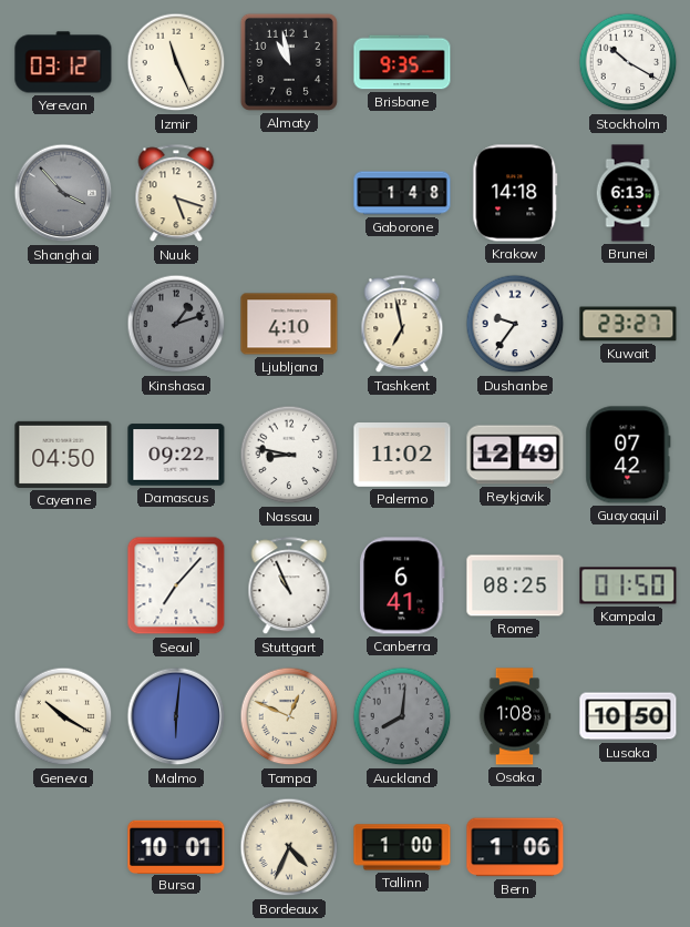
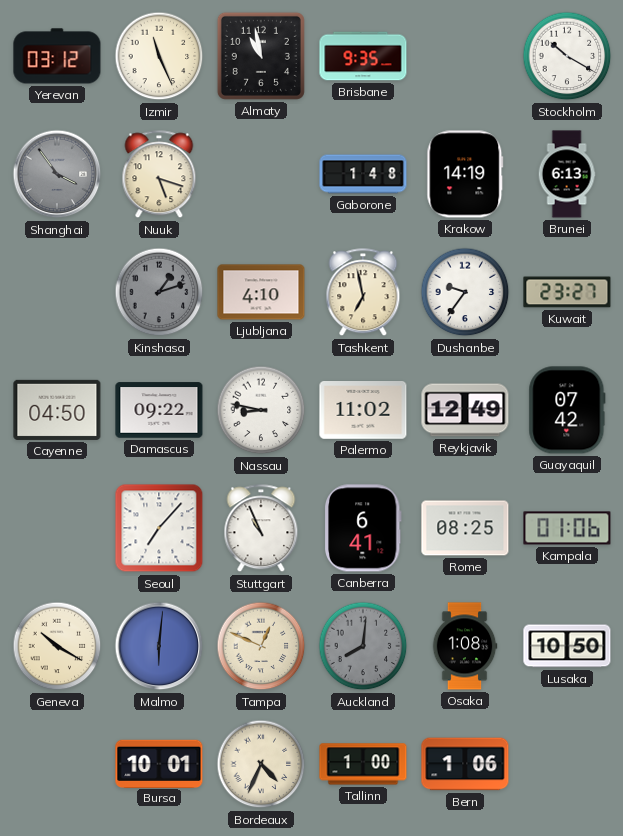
Shanghai: 3:53 -> 3:54 (57, 174)
Krakow: 14:18 -> 14:19 (465, 174)
Kampala: 01:50 -> 01:06 (567, 528)
